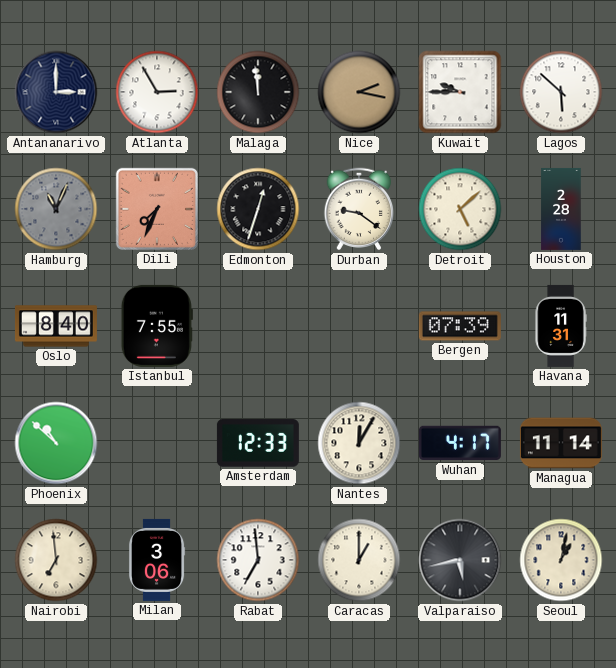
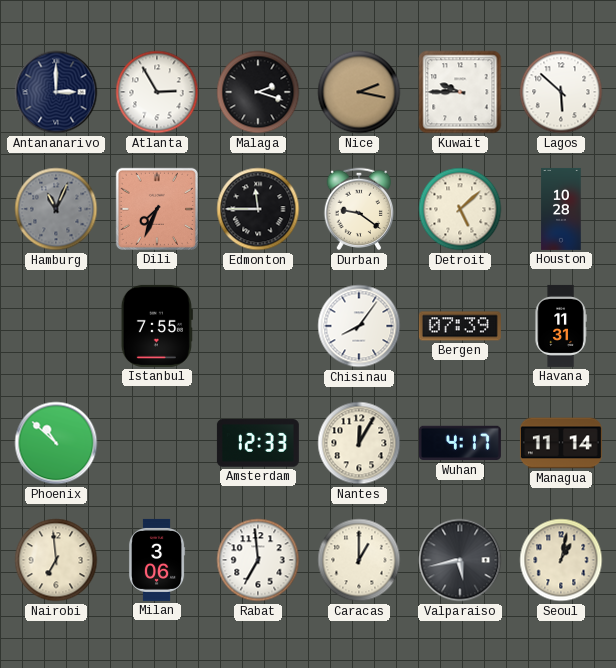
Malaga: 11:59 -> 2:18 (258, 92)
Edmonton: 12:33 -> 11:45 (258, 209)
Houston: 2:28 -> 10:28 (561, 209)
Oslo: 8:40 -> none (56, 326)
Chisinau: none -> 8:06 (359, 326)
